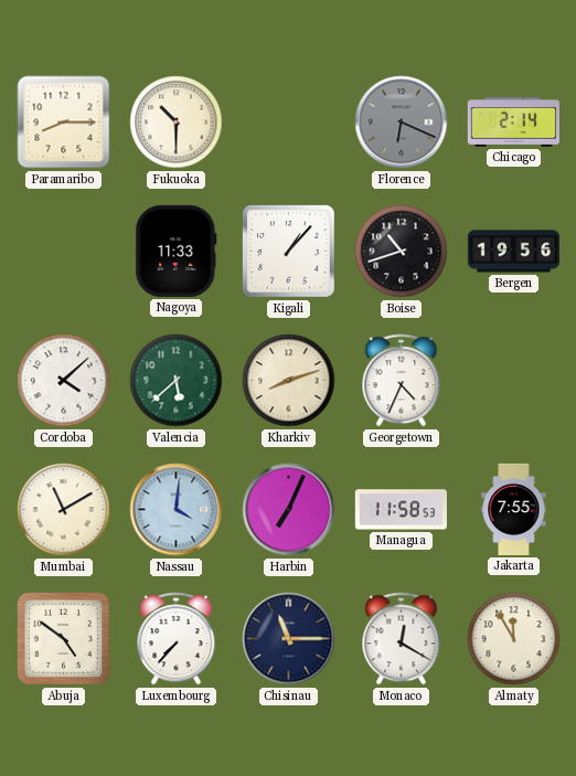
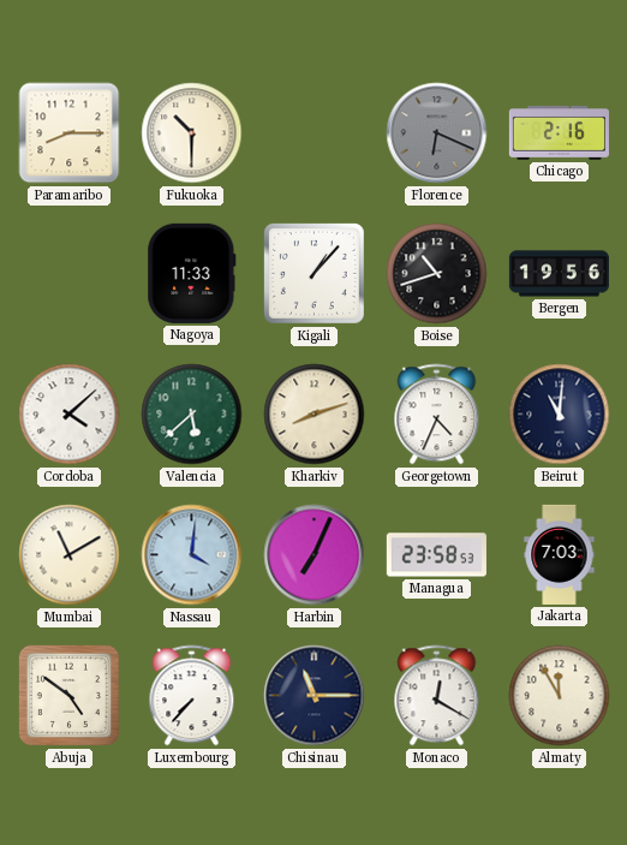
Chicago: 2:14 -> 2:16 (559, 133)
Beirut: none -> 11:01 (560, 415)
Managua: 11:58 -> 23:58 (436, 555)
Jakarta: 7:55 -> 7:03 (560, 554)
